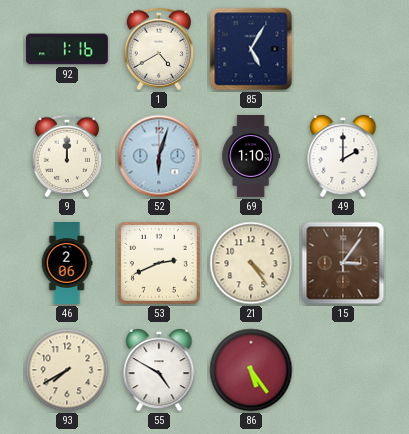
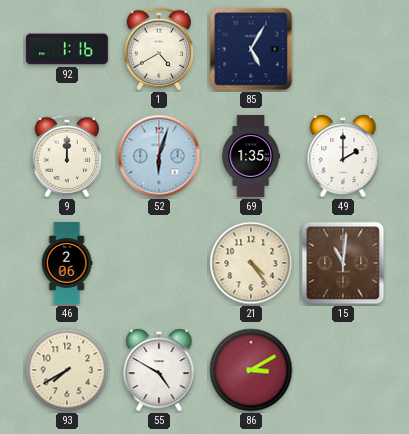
69: 1:10 -> 1:35 (251, 156)
53: 2:41 -> none (159, 263)
15: 3:06 -> 11:01 (343, 263)
86: 5:24 -> 3:10 (251, 370)
